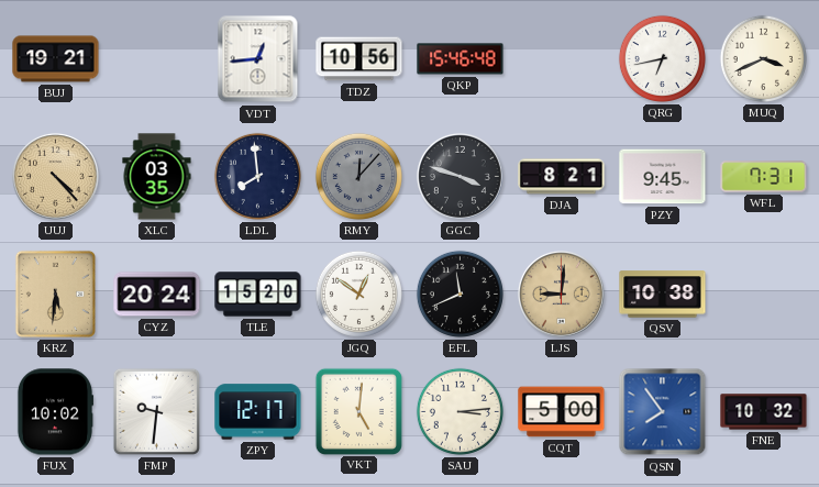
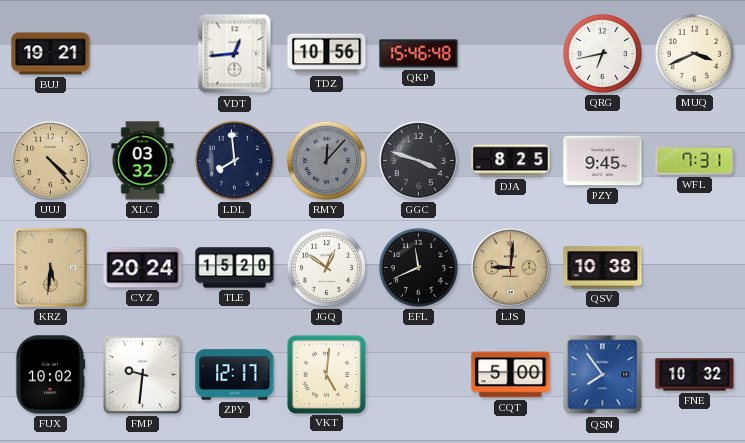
XLC: 03:35 -> 03:32 (143, 161)
DJA: 8:21 -> 8:25 (511, 161)
SAU: 3:14 -> none (460, 411)
